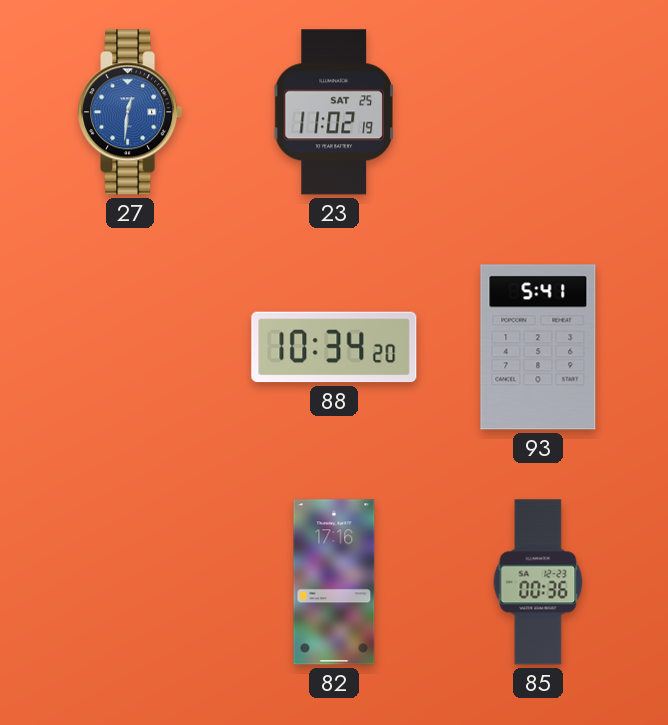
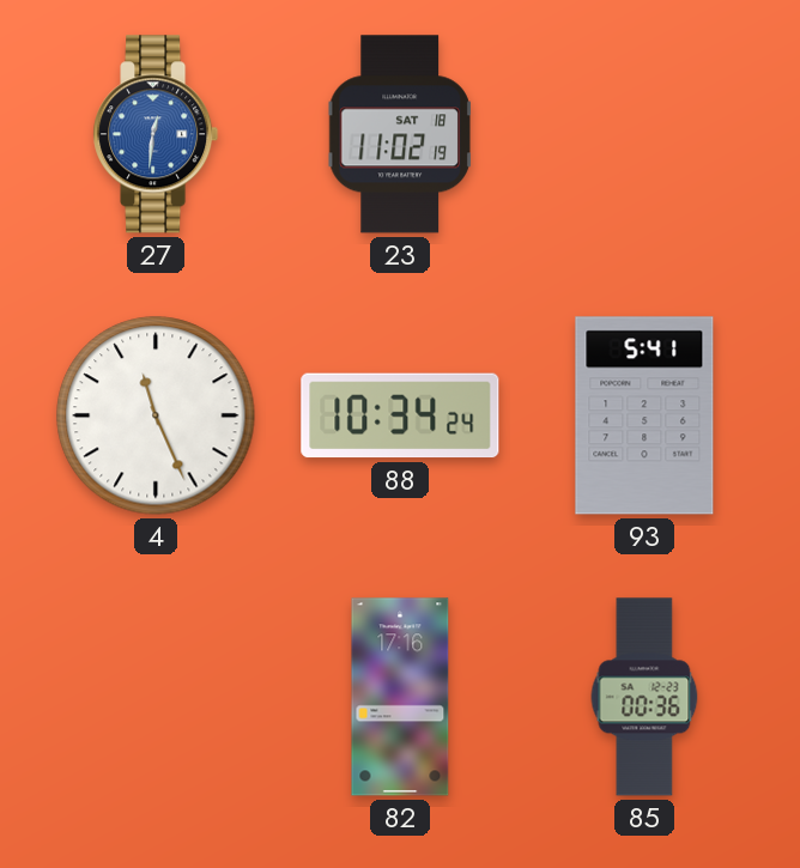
23 date: SAT 25 -> SAT 18 (400, 134)
4: none -> 11:26 (156, 415)
88: 10:34:20 -> 10:34:24 (400, 415)
